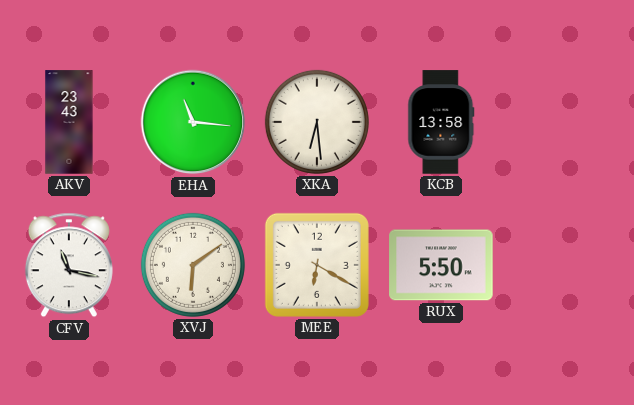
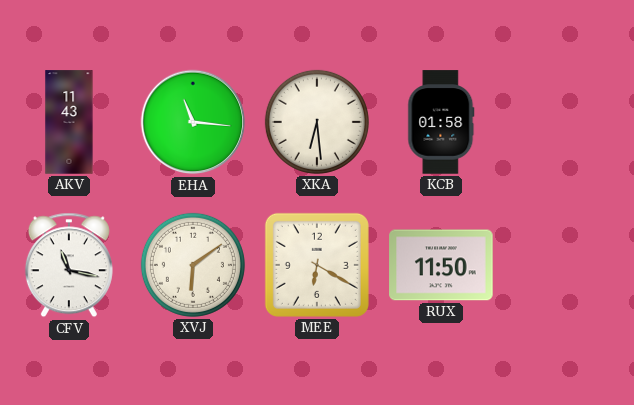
AKV: 23:43 -> 11:43 (69, 122)
KCB: 13:58 -> 01:58 (441, 122)
RUX: 5:50 -> 11:50 (441, 265)
